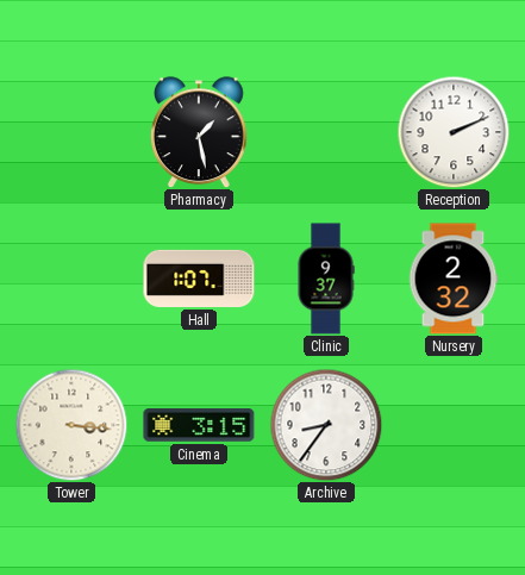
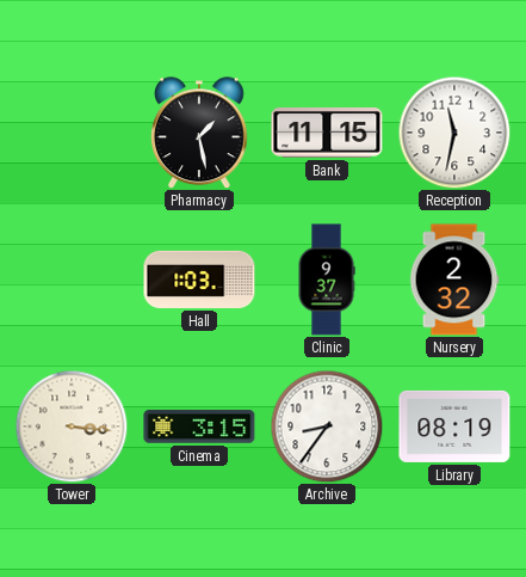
Bank: none -> 11:15 (327, 133)
Reception: 2:11 -> 11:32 (454, 133)
Hall: 1:07 -> 1:03 (199, 280)
Library: none -> 08:19 (454, 426)
